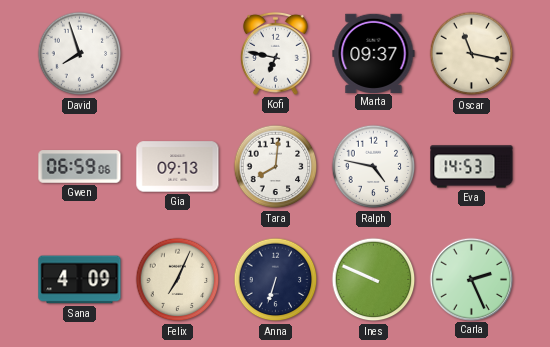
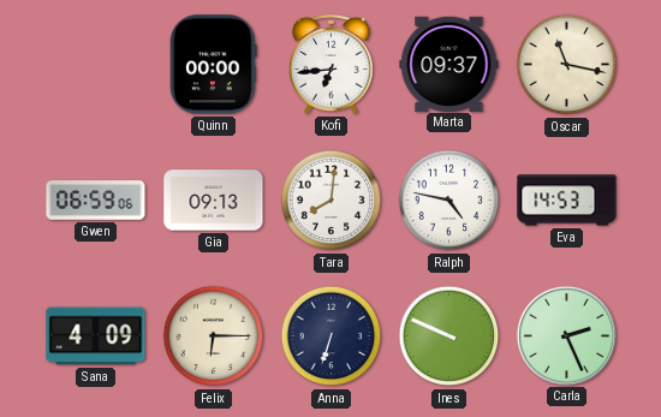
David: 7:57 -> none (80, 54)
Quinn: none -> 00:00 (214, 65)
Kofi: 6:47 -> 6:44 (332, 64)
Felix: 7:04 -> 6:15 (214, 336)
